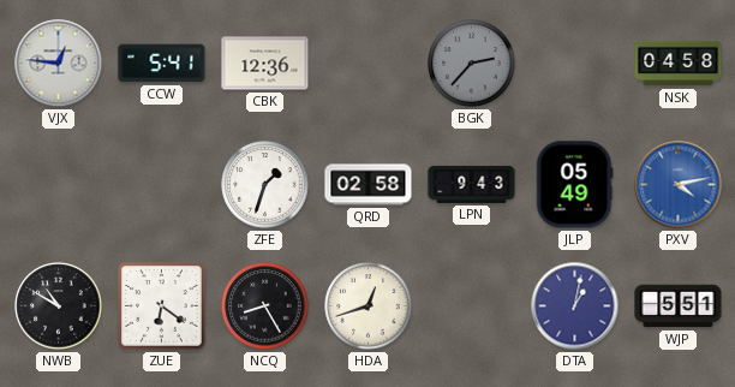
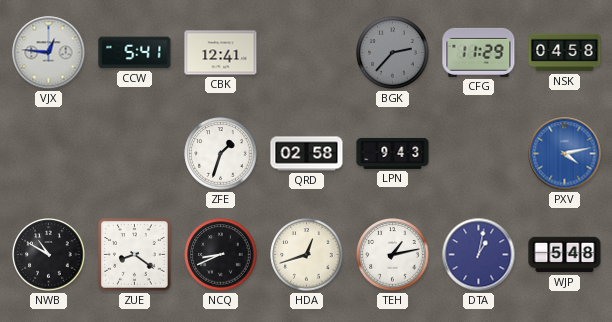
CBK: 12:36 -> 12:41 (221, 53)
CFG: none -> 11:29 (479, 52)
JLP: 05:49 -> none (574, 185)
ZUE: 6:21 -> 8:21 (135, 255)
NCQ: 8:25 -> 8:41 (221, 255)
TEH: none -> 1:13 (393, 255)
WJP: 5:51 -> 5:48 (565, 255)
